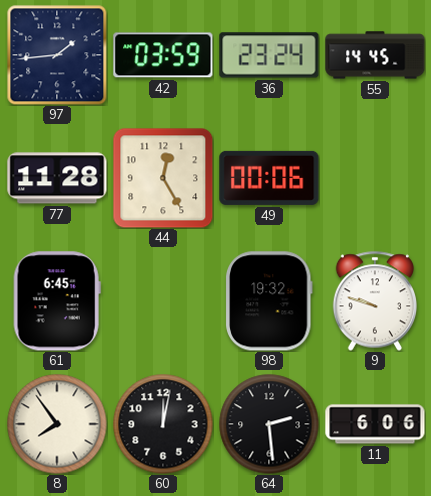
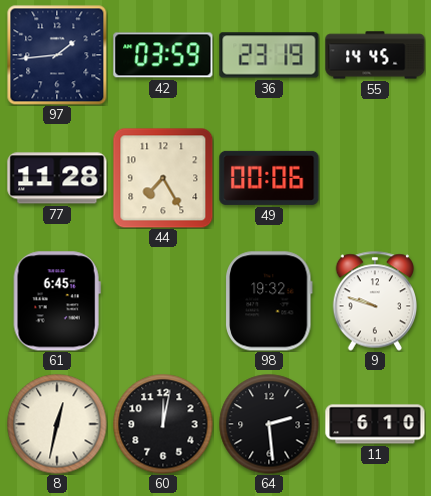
36: 23:24 -> 23:19 (269, 55)
44: 12:25 -> 7:25 (163, 178)
8: 7:54 -> 12:32 (57, 424)
11: 6:06 -> 6:10 (375, 424)
